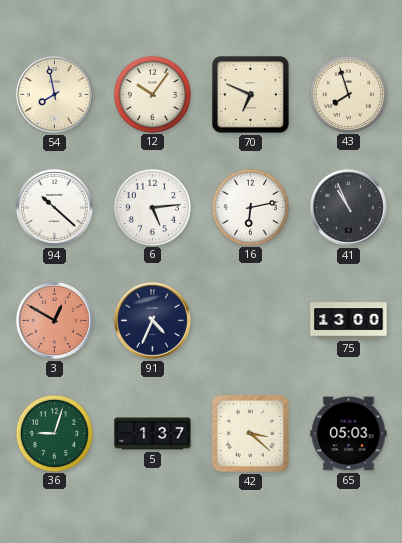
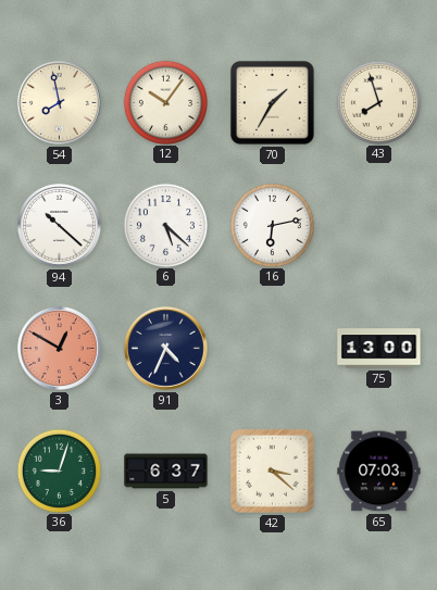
70: 6:49 -> 1:35 (272, 102)
6: 5:14 -> 5:22 (165, 225)
41: 10:56 -> none (348, 207)
5: 1:37 -> 6:37 (166, 472)
65: 05:03 -> 07:03 (379, 472)
